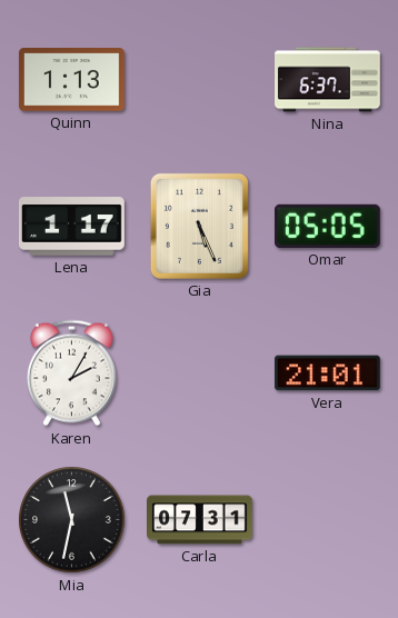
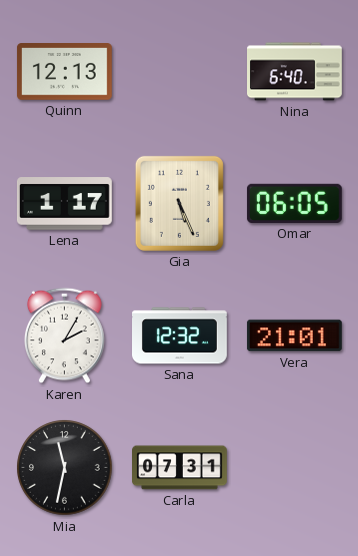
Quinn: 1:13 -> 12:13 (64, 72)
Nina: 6:37 -> 6:40 (295, 72)
Omar: 05:05 -> 06:05 (294, 203)
Sana: none -> 12:32 (180, 336)
